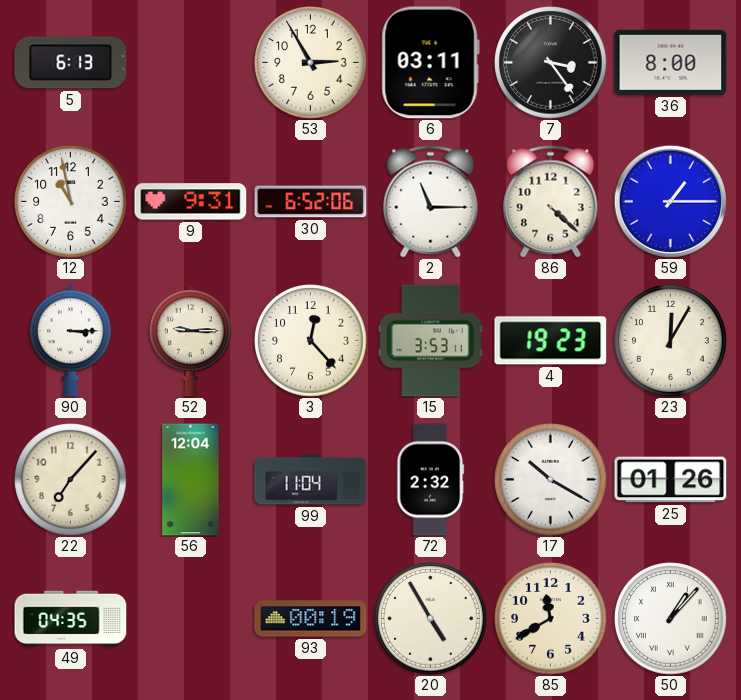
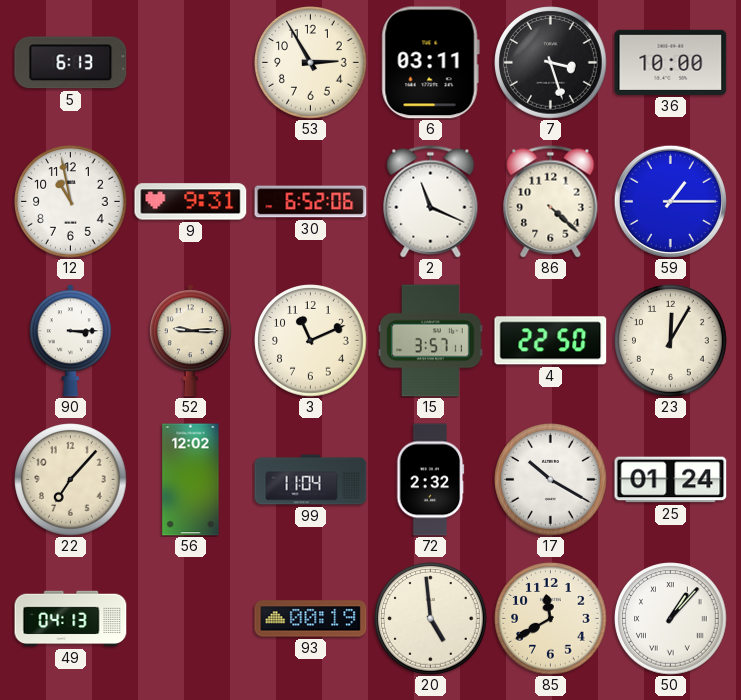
7: 3:24 -> 3:27 (551, 63)
36: 8:00 -> 10:00 (671, 62)
2: 11:15 -> 11:19 (431, 202)
3: 12:23 -> 11:11 (311, 341)
15: 3:53 -> 3:57 (431, 341)
4: 19:23 -> 22:50 (551, 341)
56: 12:04 -> 12:02 (191, 480)
25: 01:26 -> 01:24 (671, 480)
49: 04:35 -> 04:13 (71, 619)
20: 4:55 -> 4:59 (431, 619)
